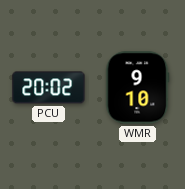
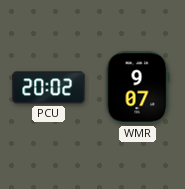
WMR: 9:10 -> 9:07 (137, 88)
